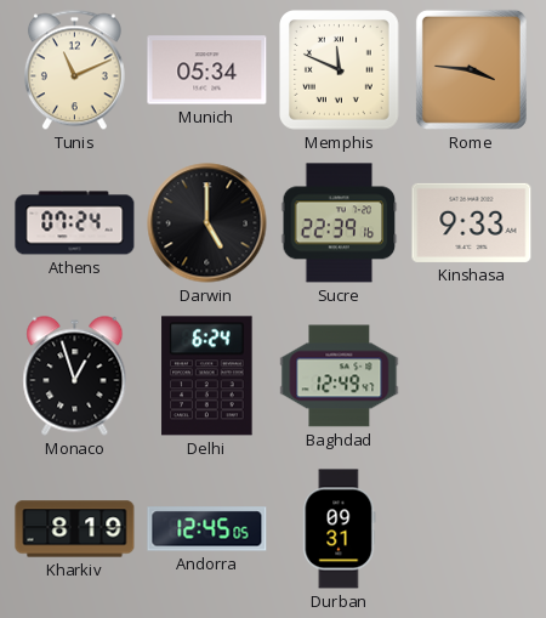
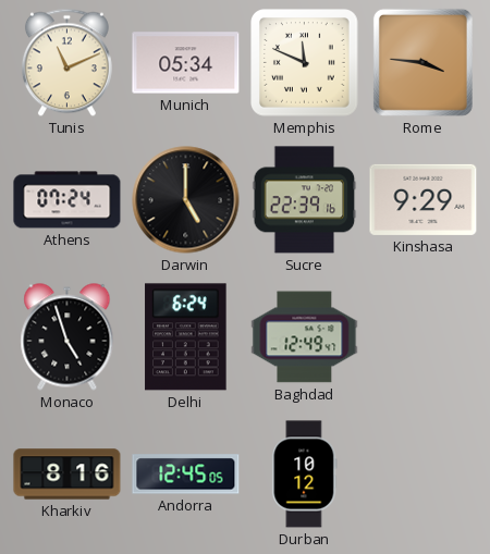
Kinshasa: 9:33 -> 9:29 (424, 199)
Monaco: 12:57 -> 4:57 (68, 337)
Kharkiv: 8:19 -> 8:16 (68, 475)
Durban: 09:31 -> 10:12 (305, 475)
